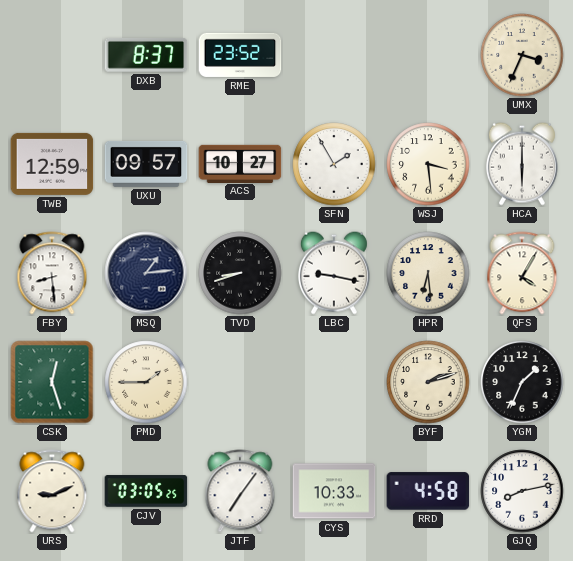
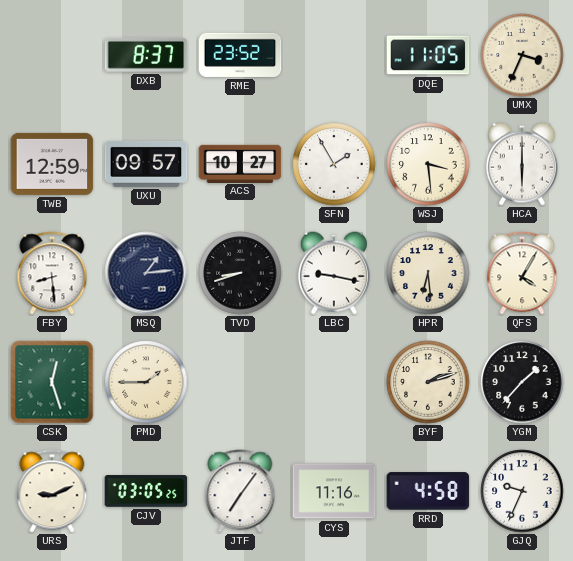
DQE: none -> 11:05 (428, 55)
YGM: 1:34 -> 1:37 (522, 382)
CYS: 10:33 -> 11:16 (334, 491)
GJQ: 8:13 -> 9:34 (522, 491)
